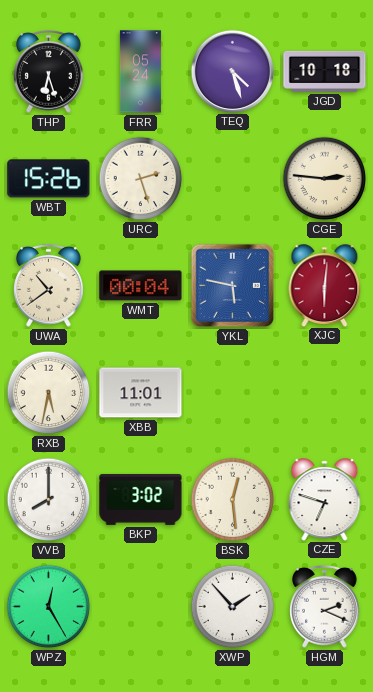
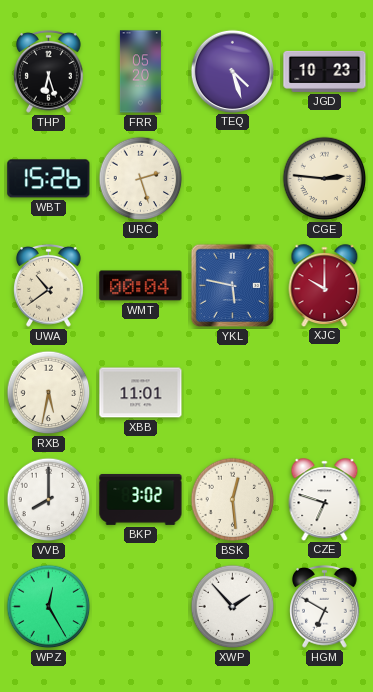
FRR: 05:24 -> 05:20 (140, 72)
JGD: 10:18 -> 10:23 (325, 71)
XJC: 6:01 -> 10:00 (325, 285)
HGM: 2:19 -> 6:50 (325, 606)
